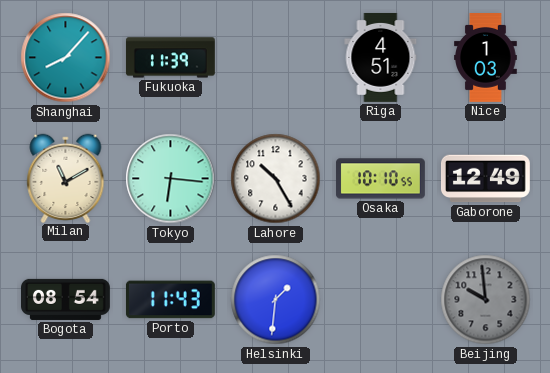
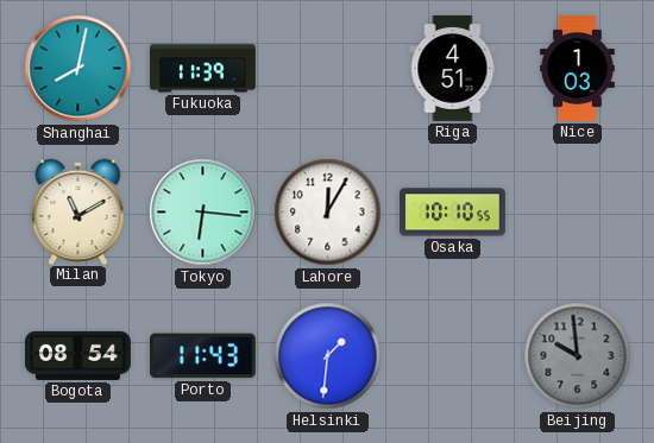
Shanghai: 8:07 -> 8:02 (78, 69)
Lahore: 10:25 -> 12:05 (328, 213)
Gaborone: 12:49 -> none (485, 179)
